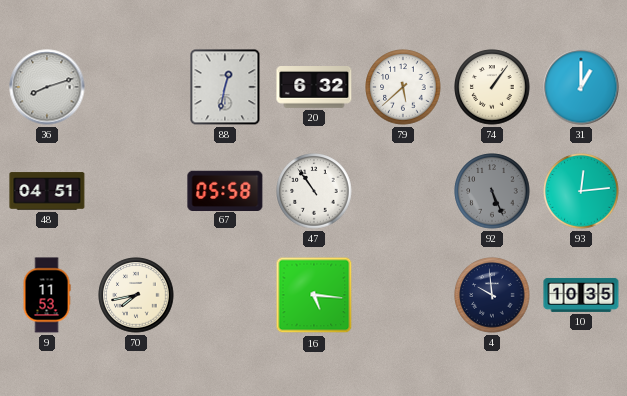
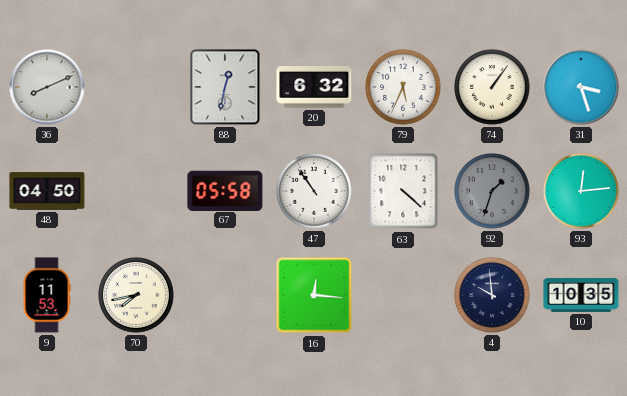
36: 8:12 -> 8:11 (47, 87)
79: 5:38 -> 5:34 (403, 87)
31: 1:00 -> 3:27 (581, 87)
48: 04:51 -> 04:50 (47, 191)
63: none -> 4:22 (403, 191)
92: 5:26 -> 1:33 (492, 191)
16: 5:16 -> 12:16 (314, 295)
